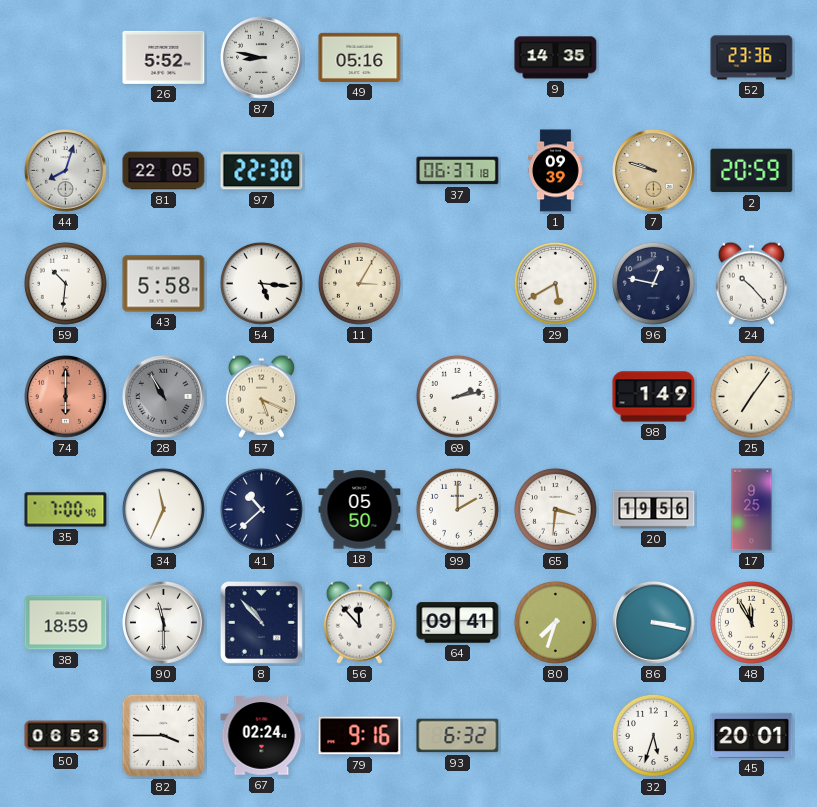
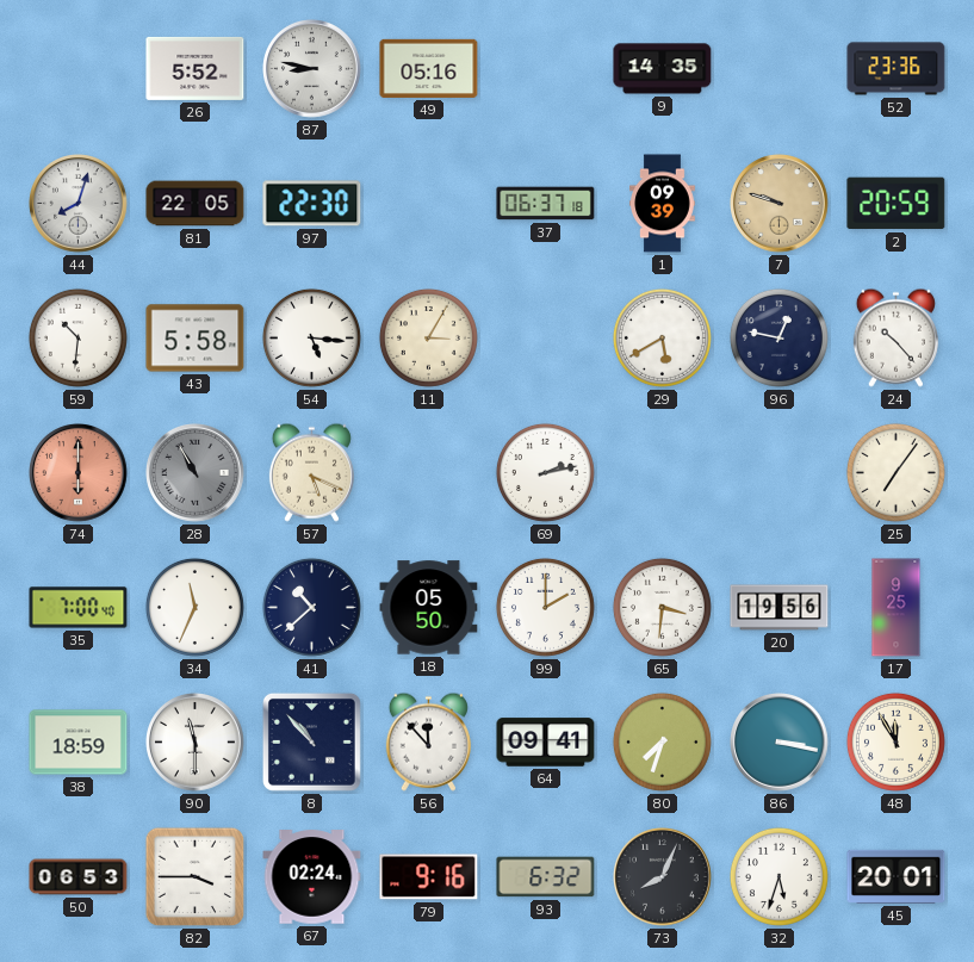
98: 1:49 -> none (654, 397)
73: none -> 8:04 (663, 877)
